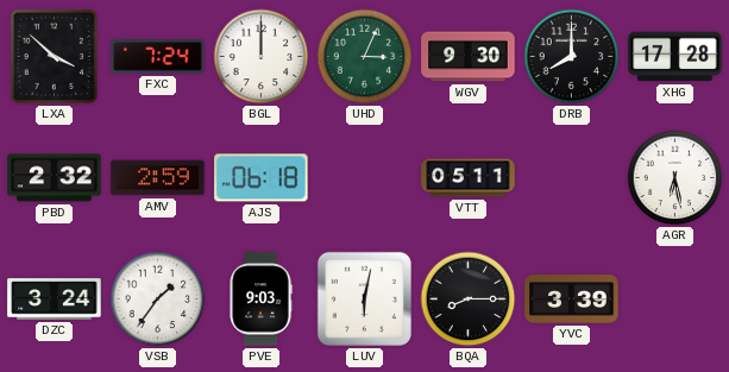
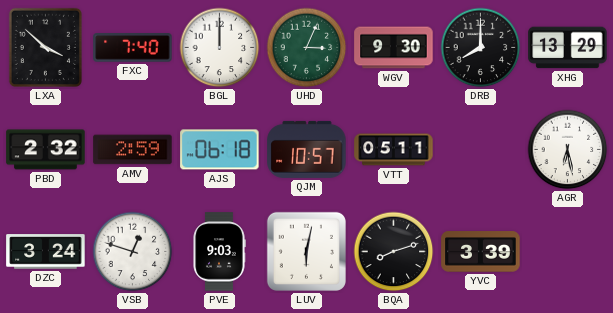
FXC: 7:24 -> 7:40 (133, 48)
XHG: 17:28 -> 13:29 (568, 48)
QJM: none -> 10:57 (307, 149)
VSB: 1:36 -> 12:48 (133, 252)
BQA: 8:15 -> 8:12 (394, 252)
